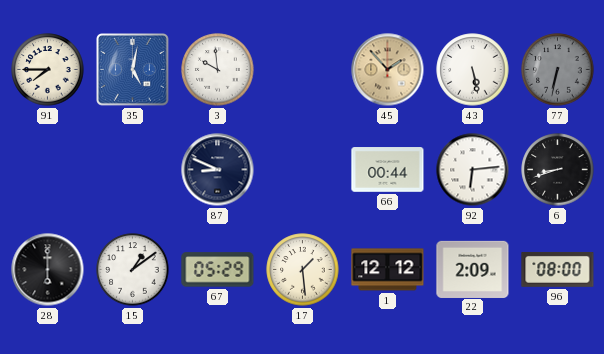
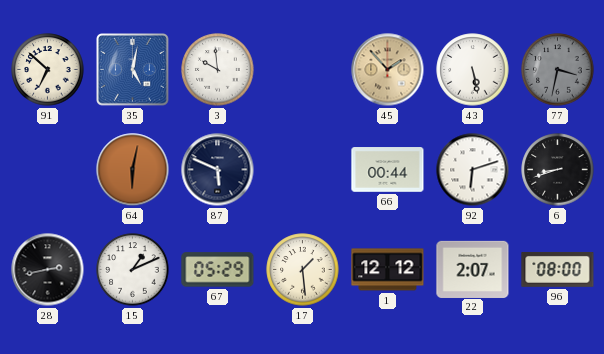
91: 7:45 -> 6:52 (48, 70)
77: 6:32 -> 3:32 (558, 70)
64: none -> 6:02 (133, 170)
87: 8:49 -> 5:49 (218, 170)
92: 6:14 -> 6:12 (473, 170)
28: 6:00 -> 2:43 (48, 270)
15: 1:09 -> 1:11 (133, 270)
22: 2:09 -> 2:07 (473, 269)
